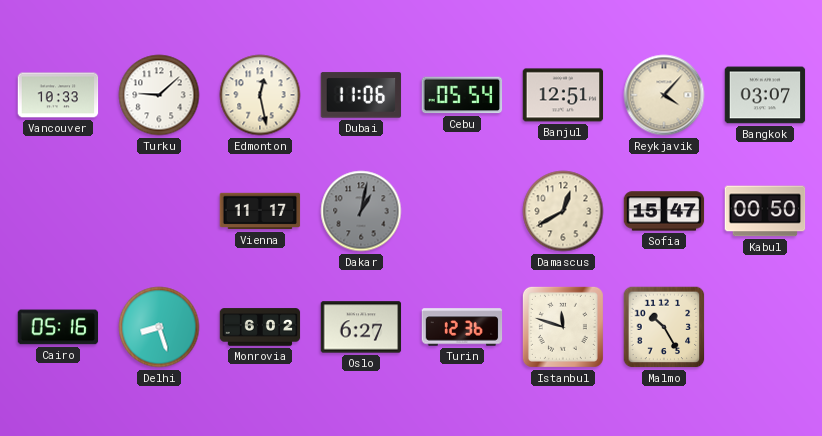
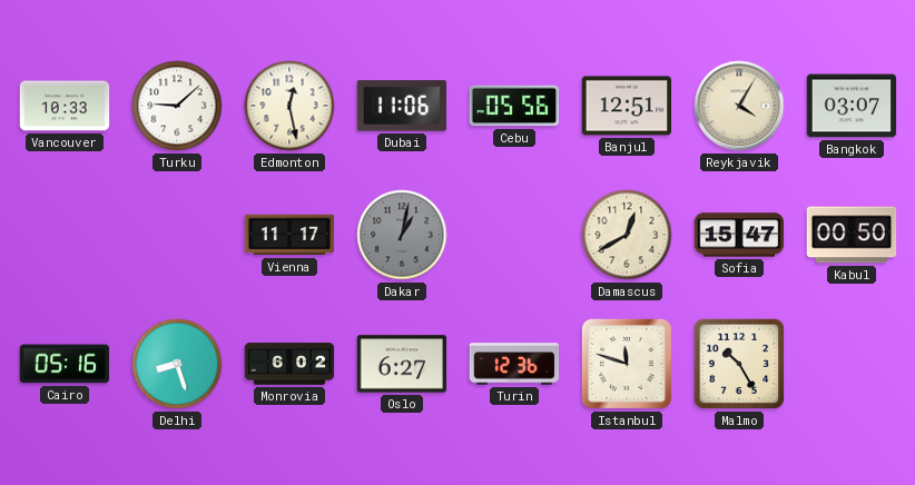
Cebu: 05:54 -> 05:56 (514, 106)
Reykjavik: 4:07 -> 4:05 (739, 106)
